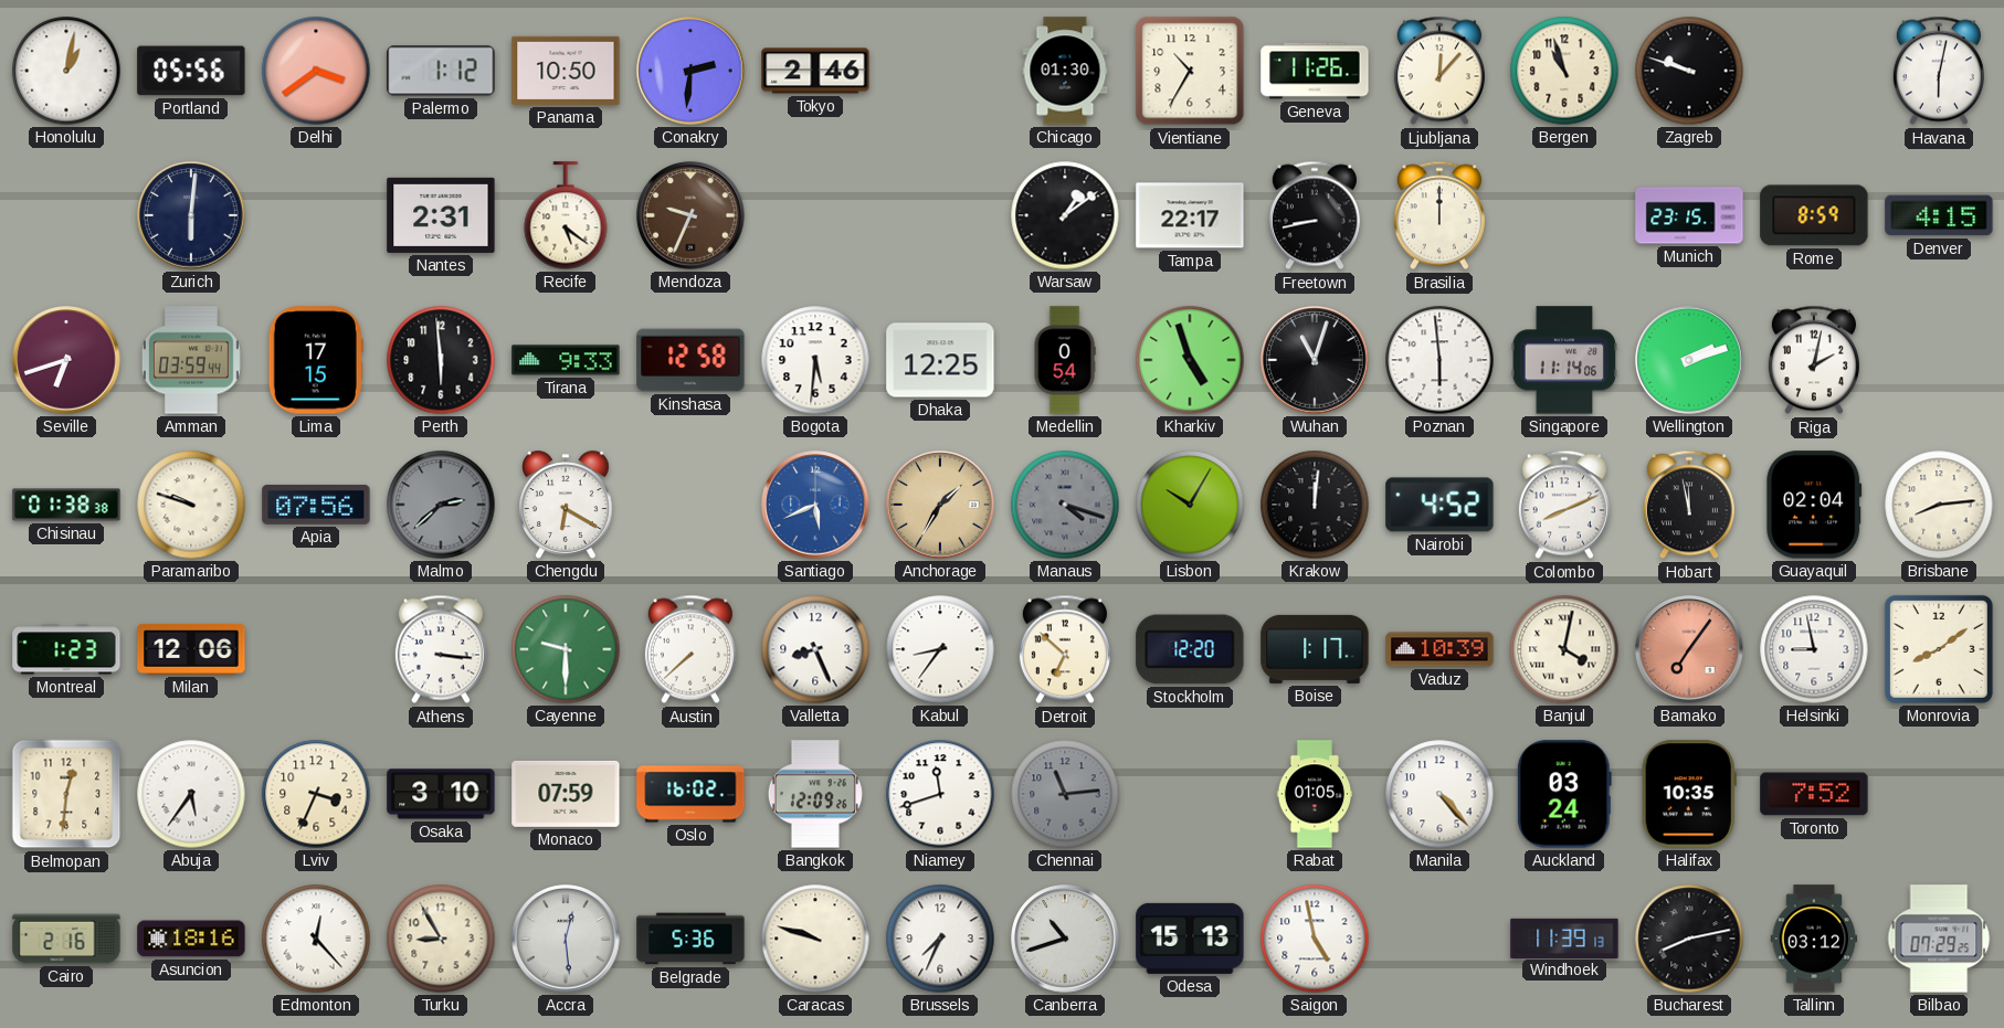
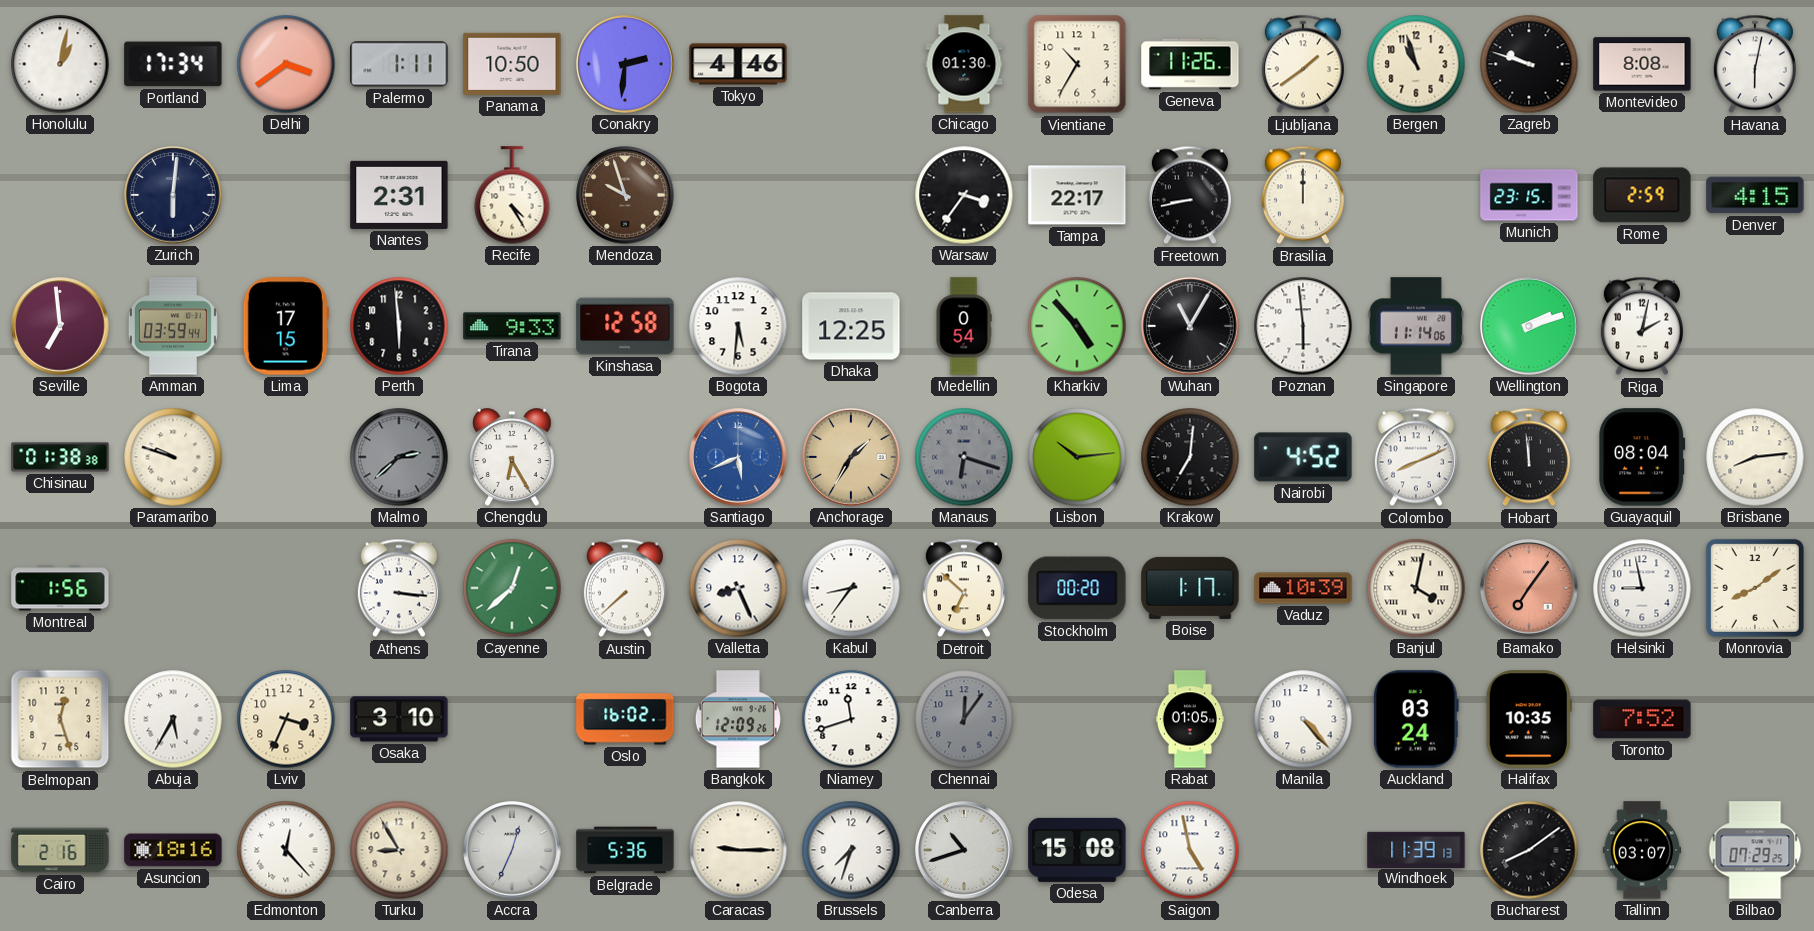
Portland: 05:56 -> 17:34 (173, 64)
Palermo: 1:12 -> 1:11 (399, 64)
Tokyo: 2:46 -> 4:46 (738, 64)
Ljubljana: 12:07 -> 1:39 (1303, 64)
Montevideo: none -> 8:08 (1642, 64)
Recife: 5:21 -> 4:25 (512, 195)
Mendoza: 9:34 -> 9:57 (625, 195)
Warsaw: 1:09 -> 3:36 (964, 195)
Rome: 8:59 -> 2:59 (1642, 195)
Seville: 6:42 -> 6:59 (60, 326)
Kharkiv: 4:57 -> 4:53 (1077, 326)
Wuhan: 11:03 -> 11:05 (1190, 326)
Apia: 07:56 -> none (316, 505)
Chengdu: 6:20 -> 6:25 (512, 457)
Manaus: 4:18 -> 6:18 (964, 457)
Lisbon: 10:05 -> 10:14 (1077, 457)
Krakow: 12:01 -> 7:01 (1190, 457)
Hobart: 11:58 -> 11:59 (1529, 457)
Guayaquil: 02:04 -> 08:04 (1642, 457)
Montreal: 1:23 -> 1:56 (60, 588)
Milan: 12:06 -> none (191, 649)
Cayenne: 9:30 -> 12:38 (512, 588)
Stockholm: 12:20 -> 00:20 (1077, 588)
Belmopan: 12:31 -> 12:27 (60, 719)
Abuja: 5:36 -> 5:35 (173, 719)
Monaco: 07:59 -> none (566, 794)
Chennai: 11:14 -> 12:06 (964, 719)
Accra: 12:29 -> 12:34 (512, 850)
Caracas: 9:48 -> 9:15 (738, 850)
Brussels: 7:34 -> 7:33 (851, 850)
Odesa: 15:13 -> 15:08 (1077, 850)
Bucharest: 8:13 -> 8:09 (1529, 850)
Tallinn: 03:12 -> 03:07 (1642, 850)
